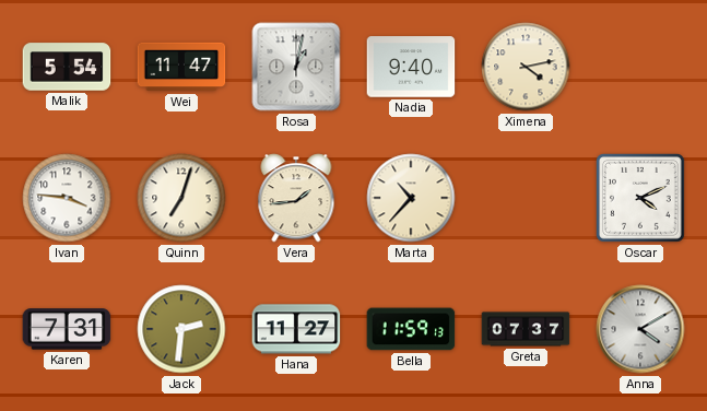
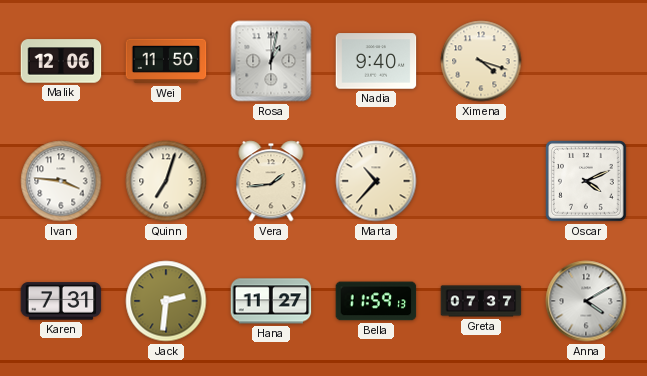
Malik: 5:54 -> 12:06 (61, 61)
Wei: 11:47 -> 11:50 (166, 61)
Ximena: 4:13 -> 4:18 (481, 61)
